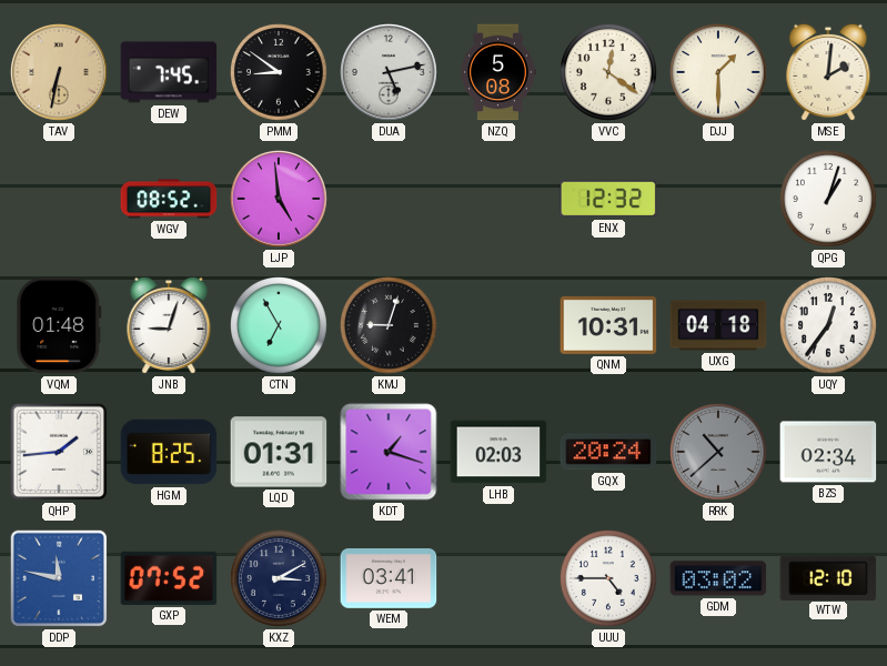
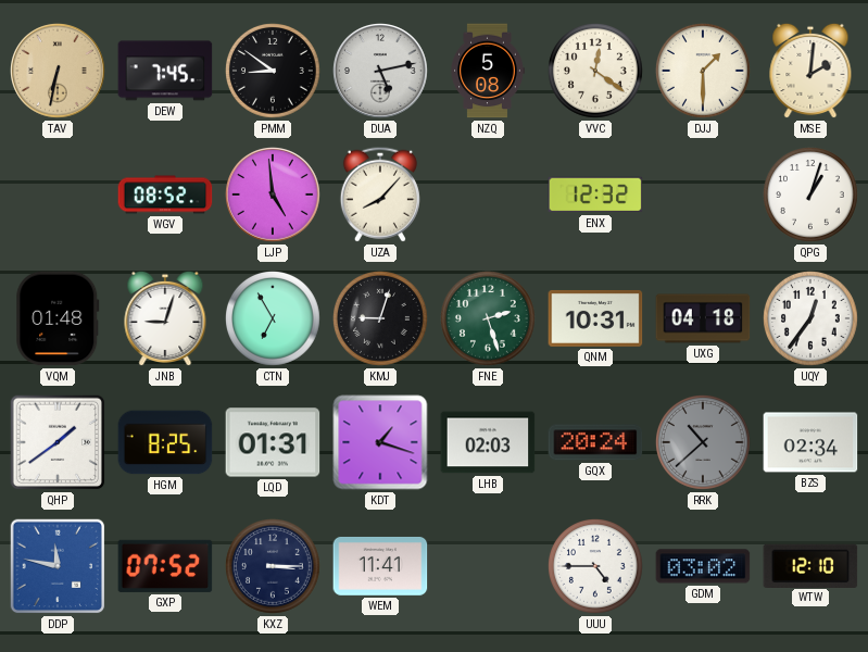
UZA: none -> 8:07 (380, 195)
FNE: none -> 2:27 (489, 319)
QHP: 1:44 -> 1:39 (58, 442)
KXZ: 3:10 -> 3:15 (274, 567)
WEM: 03:41 -> 11:41 (380, 566)
